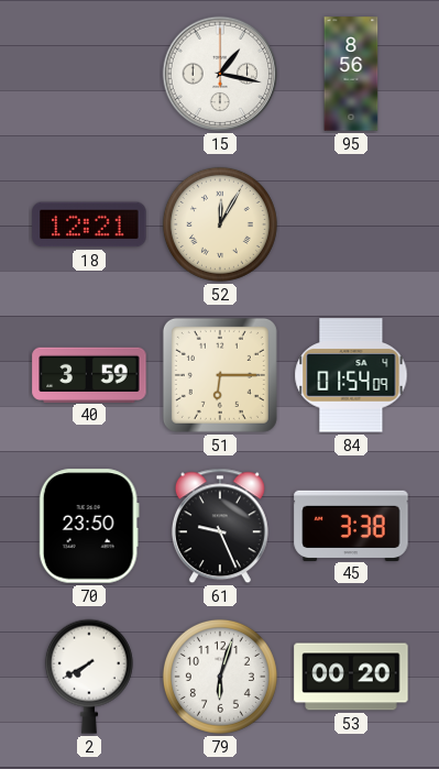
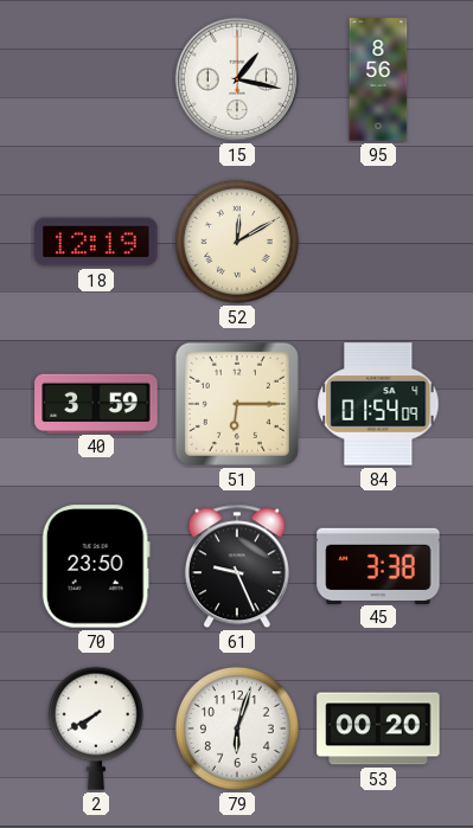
18: 12:21 -> 12:19 (96, 242)
52: 12:05 -> 12:10 (237, 242)
